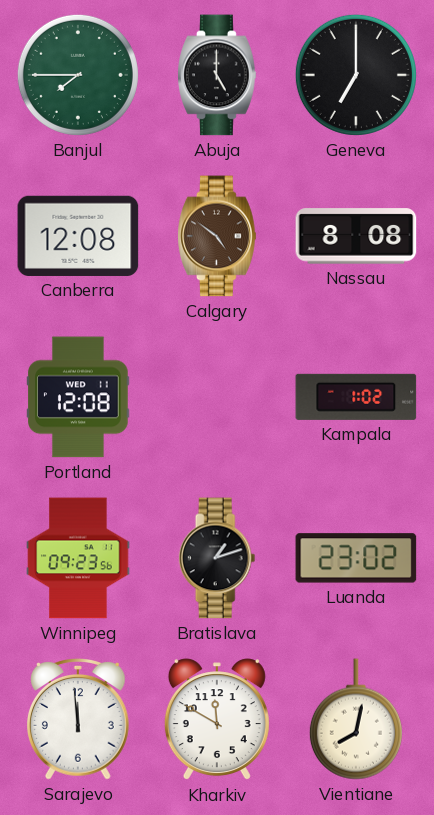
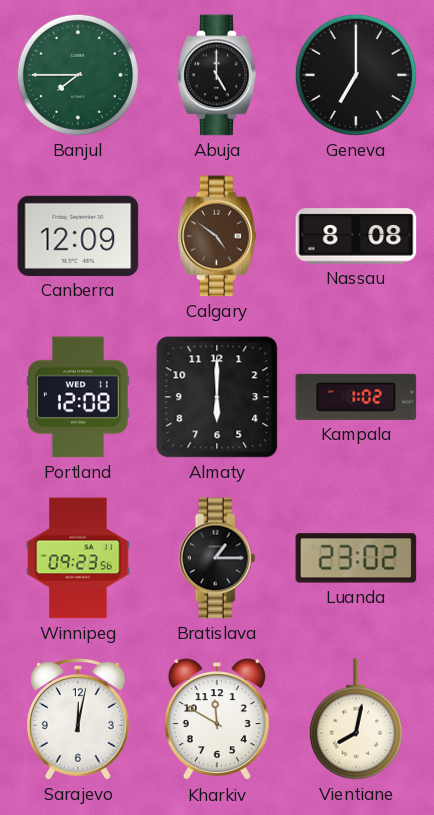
Canberra: 12:08 -> 12:09 (78, 236)
Almaty: none -> 6:00 (217, 397)
Bratislava: 1:12 -> 1:15 (217, 558)
Sarajevo: 11:59 -> 12:02 (79, 720)
